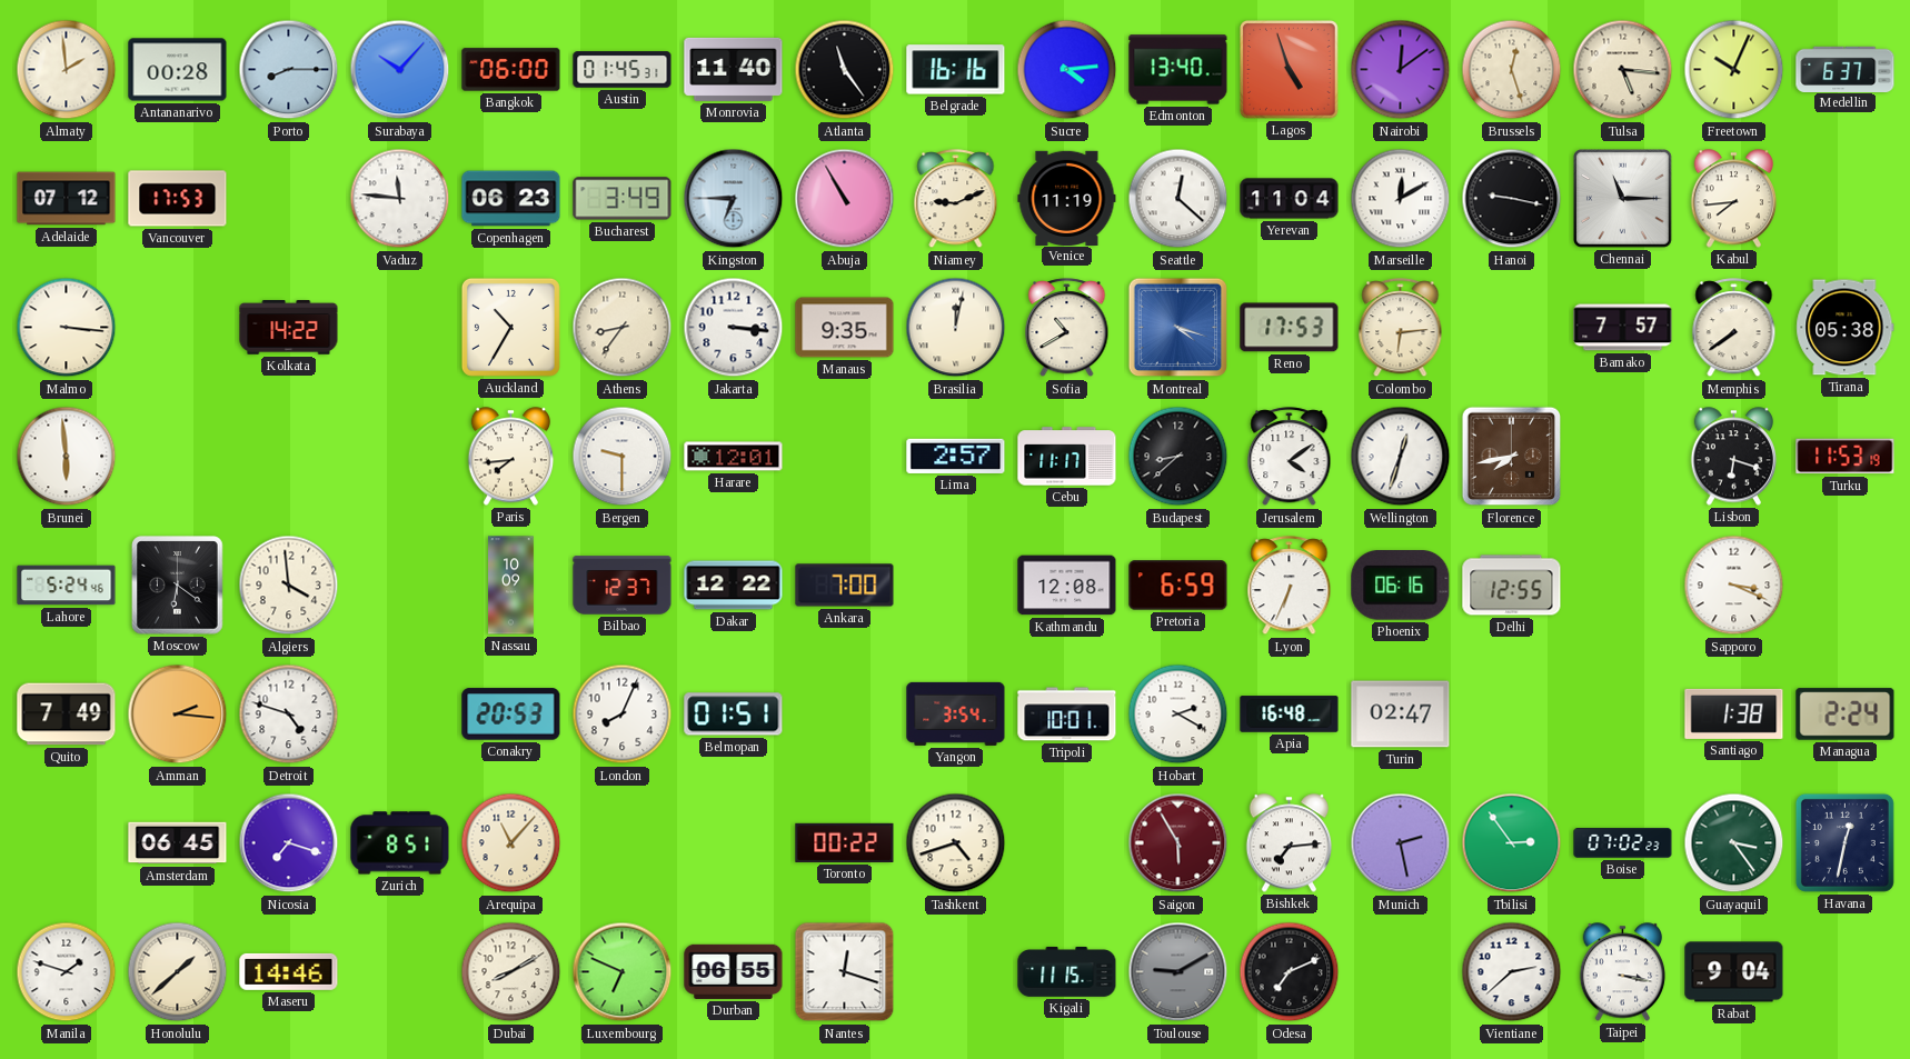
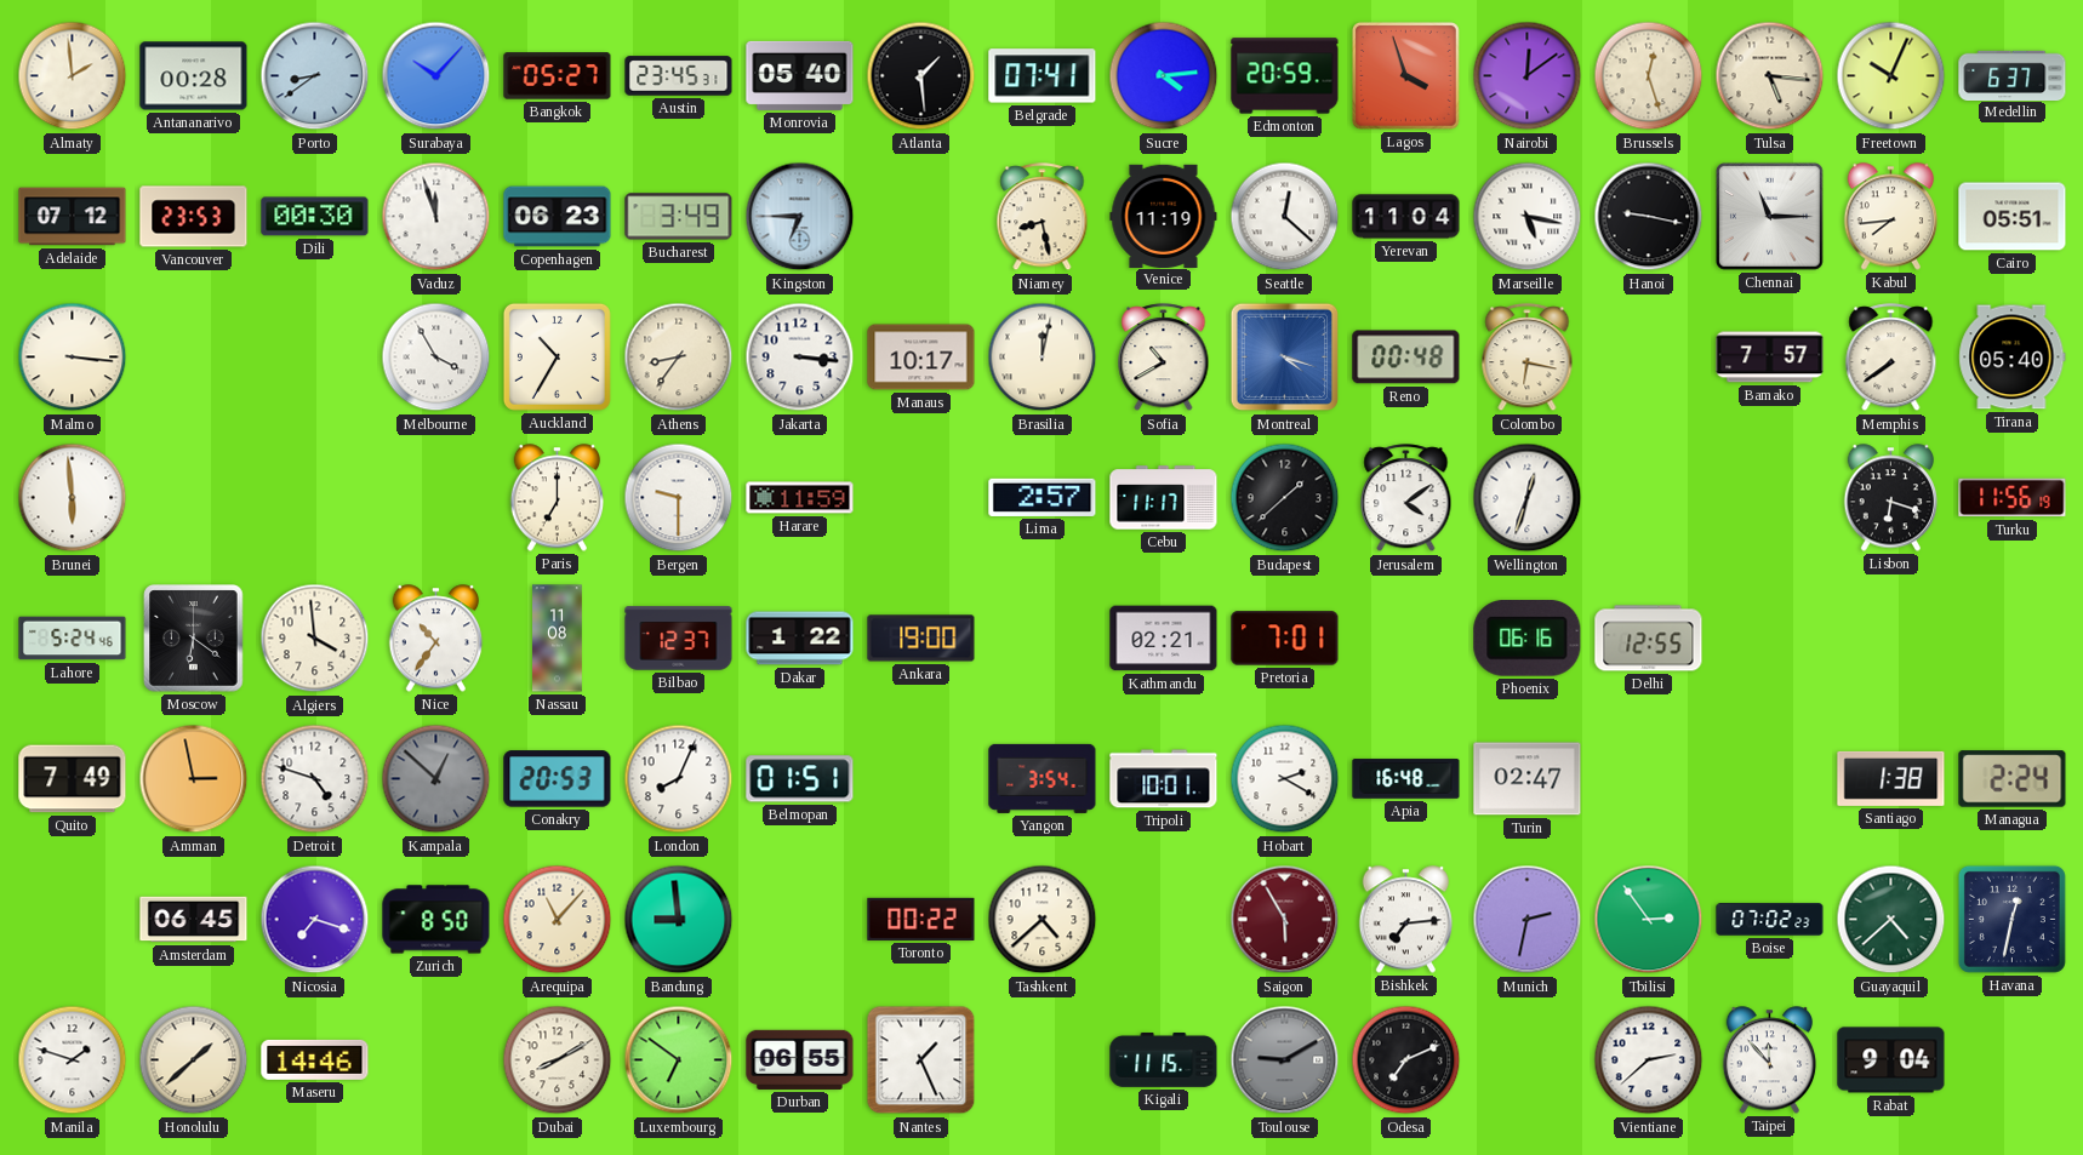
Porto: 8:15 -> 8:39 (315, 76)
Bangkok: 06:00 -> 05:27 (558, 76)
Austin: 01:45 -> 23:45 (679, 76)
Monrovia: 11:40 -> 05:40 (800, 75)
Atlanta: 11:24 -> 1:29 (921, 76)
Belgrade: 16:16 -> 07:41 (1043, 76)
Edmonton: 13:40 -> 20:59 (1285, 76)
Lagos: 4:57 -> 3:57 (1406, 76)
Vancouver: 17:53 -> 23:53 (194, 217)
Dili: none -> 00:30 (315, 217)
Vaduz: 11:46 -> 11:57 (436, 217)
Abuja: 10:55 -> none (845, 199)
Niamey: 9:11 -> 8:28 (1043, 217)
Marseille: 12:10 -> 5:17 (1528, 217)
Cairo: none -> 05:51 (2013, 217)
Kolkata: 14:22 -> none (289, 328)
Melbourne: none -> 3:55 (436, 358)
Manaus: 9:35 -> 10:17 (921, 358)
Reno: 17:53 -> 00:48 (1406, 358)
Colombo: 6:14 -> 6:17 (1528, 358)
Tirana: 05:38 -> 05:40 (2013, 358)
Paris: 7:44 -> 7:00 (558, 498)
Harare: 12:01 -> 11:59 (800, 498)
Budapest: 8:38 -> 1:38 (1285, 498)
Florence: 7:43 -> none (1512, 457)
Turku: 11:53 -> 11:56 (2013, 498)
Nice: none -> 10:36 (436, 639)
Nassau: 10:09 -> 11:08 (558, 639)
Dakar: 12:22 -> 1:22 (800, 639)
Ankara: 7:00 -> 19:00 (921, 639)
Kathmandu: 12:08 -> 02:21 (1164, 639)
Pretoria: 6:59 -> 7:01 (1285, 639)
Lyon: 6:34 -> none (1290, 586)
Sapporo: 3:19 -> none (1734, 586)
Amman: 2:16 -> 2:58 (194, 779)
Kampala: none -> 12:52 (436, 779)
Zurich: 8:51 -> 8:50 (436, 920)
Bandung: none -> 8:59 (679, 920)
Tashkent: 4:42 -> 4:38 (1043, 920)
Munich: 2:28 -> 2:32 (1528, 920)
Guayaquil: 3:24 -> 4:38 (1891, 920)
Luxembourg: 6:49 -> 6:51 (679, 1060)
Nantes: 12:18 -> 1:26 (921, 1060)
Taipei: 3:17 -> 11:53 (1770, 1060)
